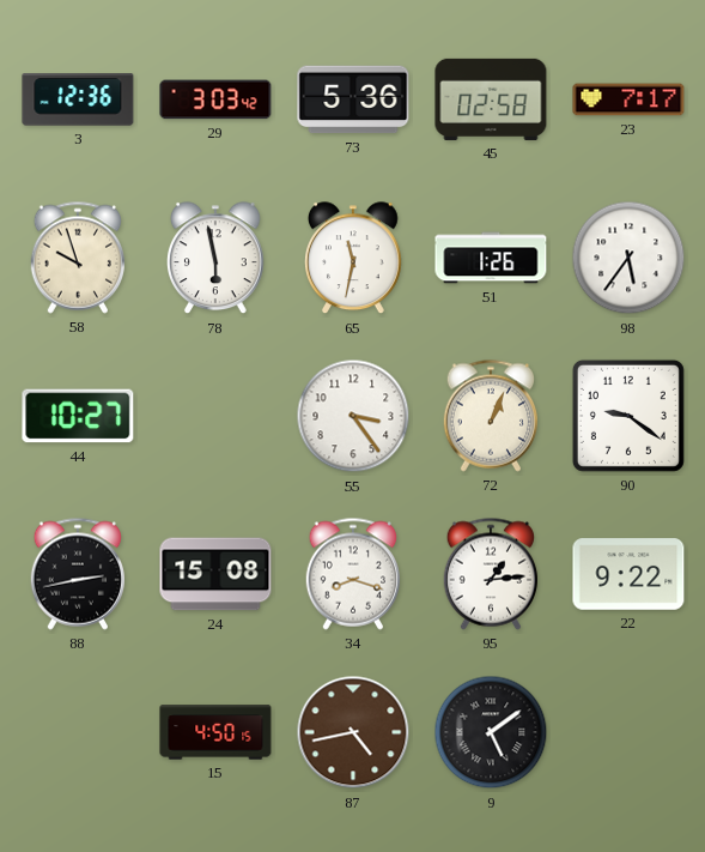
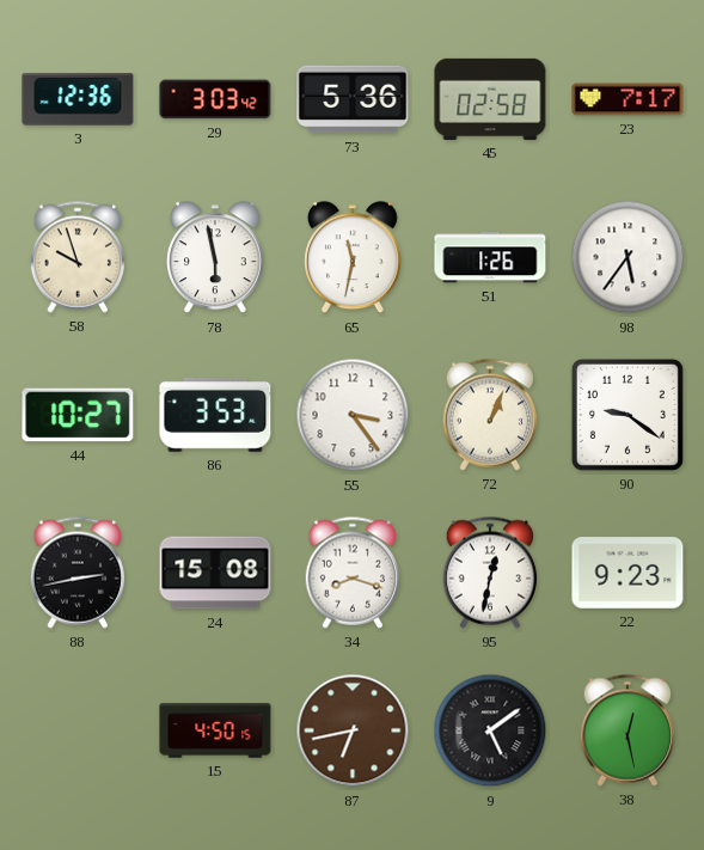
86: none -> 3:53 (215, 415)
95: 1:14 -> 12:32 (489, 573)
22: 9:22 -> 9:23 (628, 573)
87: 4:43 -> 6:43 (353, 730)
38: none -> 12:28 (626, 730)
